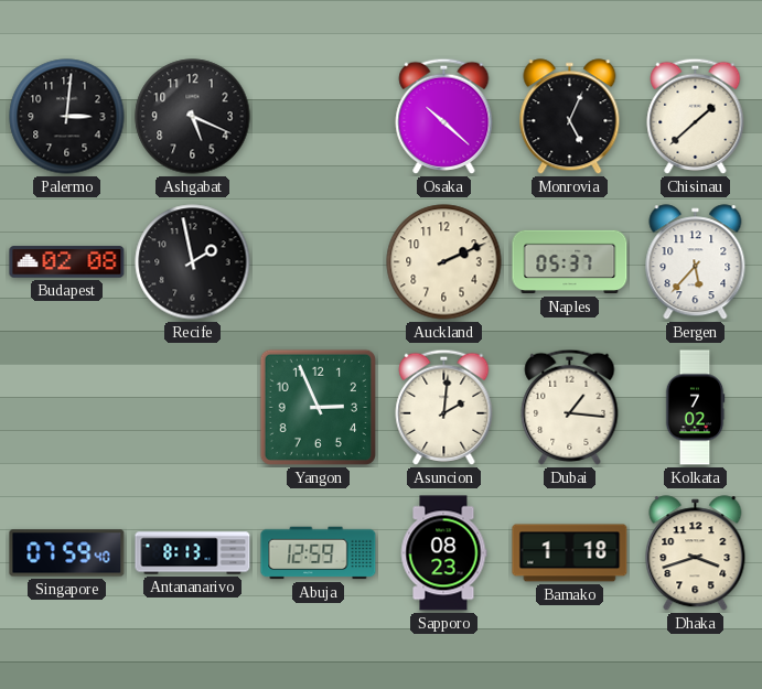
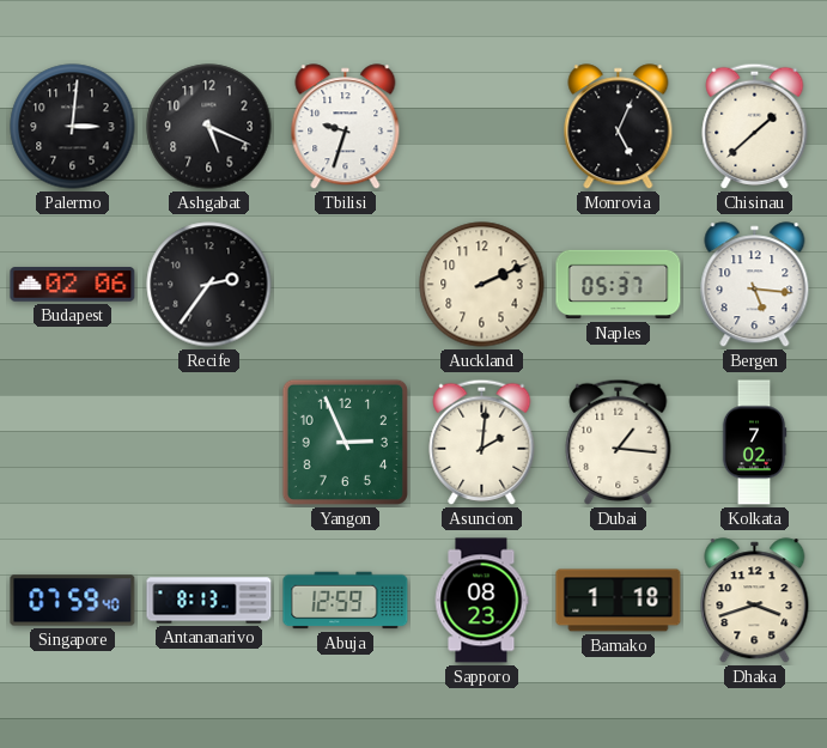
Tbilisi: none -> 9:33 (346, 127)
Osaka: 10:22 -> none (444, 116)
Budapest: 02:08 -> 02:06 (73, 285)
Recife: 1:58 -> 2:36 (209, 285)
Bergen: 5:37 -> 5:16 (755, 285)
